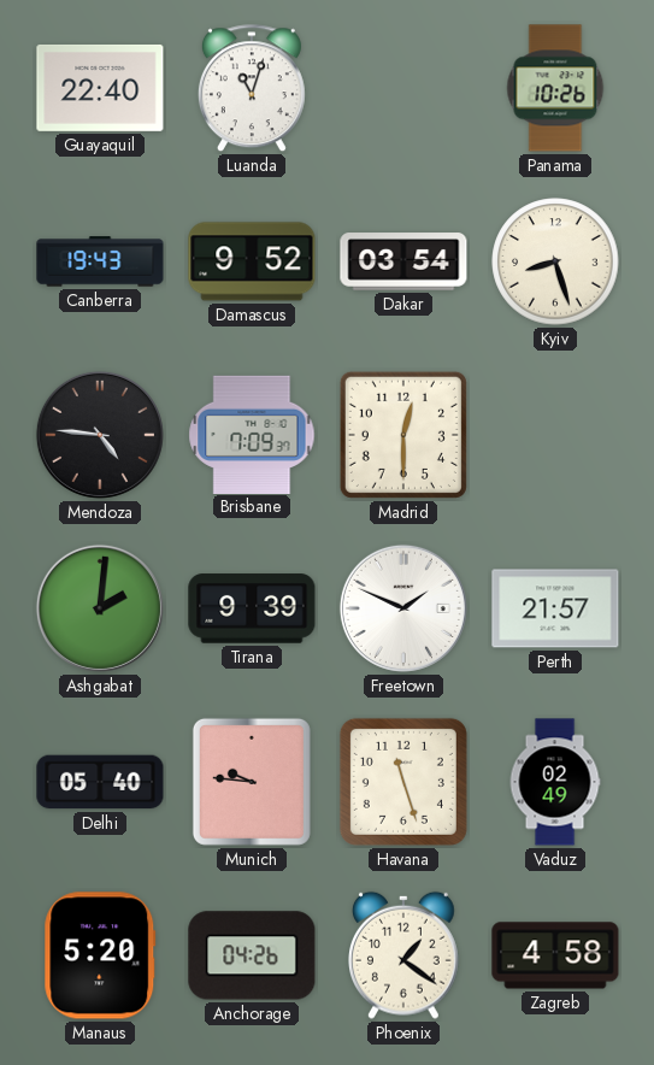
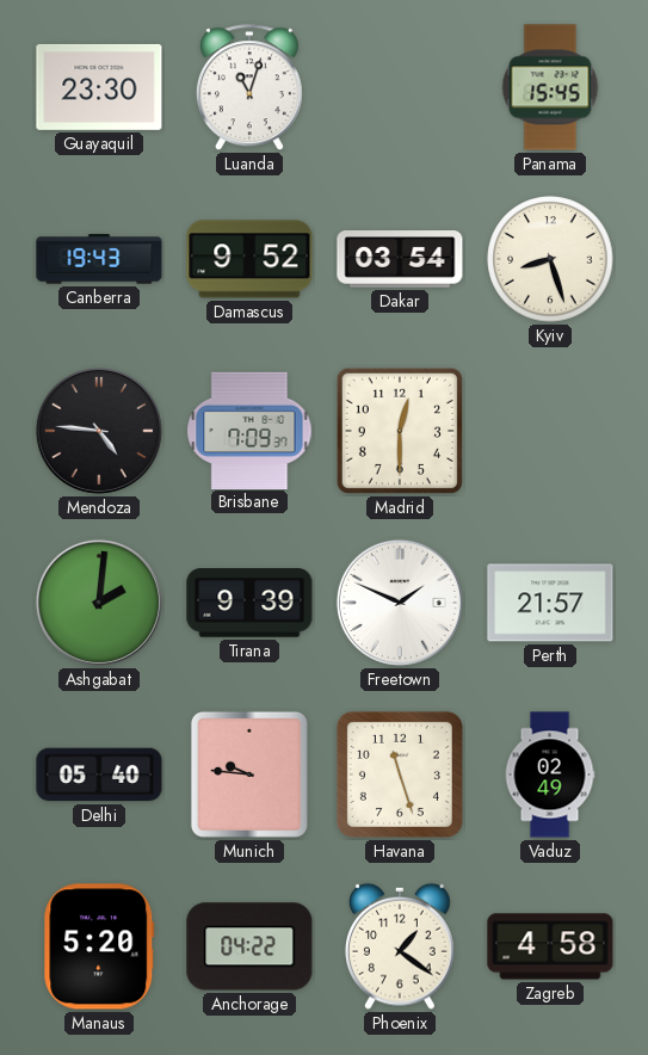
Guayaquil: 22:40 -> 23:30 (99, 87)
Panama: 10:26 -> 15:45 (550, 87)
Anchorage: 04:26 -> 04:22 (249, 946)
